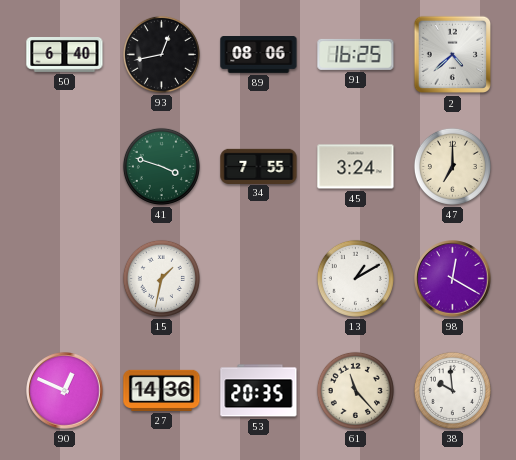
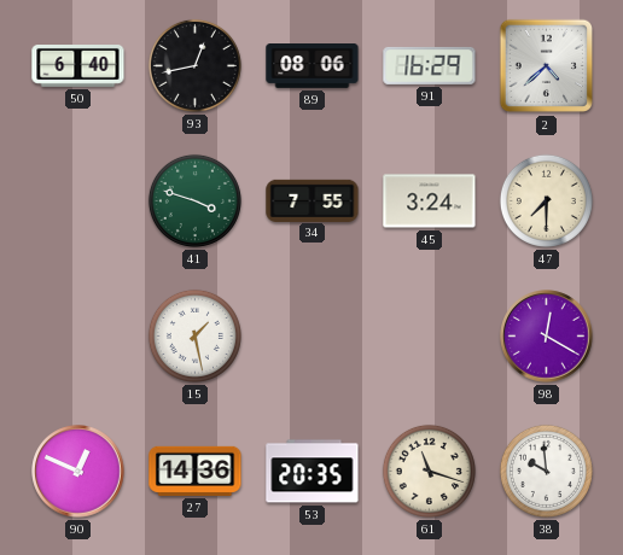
91: 16:25 -> 16:29 (430, 65)
47: 7:00 -> 7:30 (546, 200)
15: 1:32 -> 1:28 (194, 335)
13: 1:10 -> none (355, 278)
61: 11:23 -> 11:18 (429, 471)
